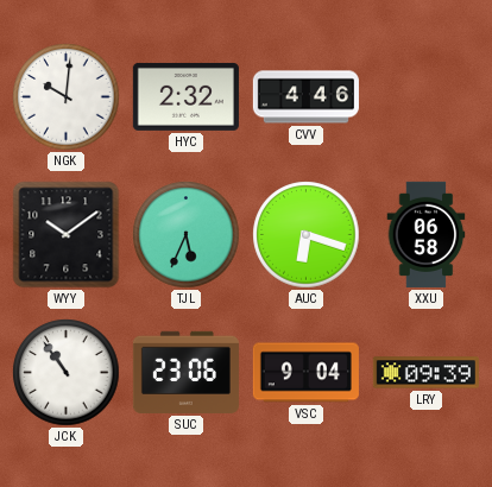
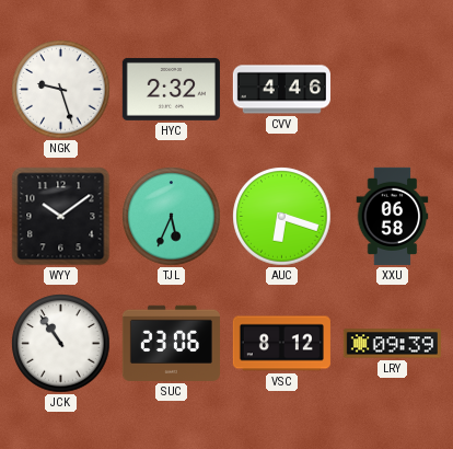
NGK: 10:01 -> 9:27 (61, 90)
VSC: 9:04 -> 8:12 (281, 344)
